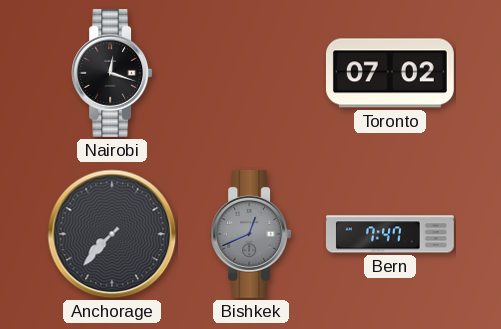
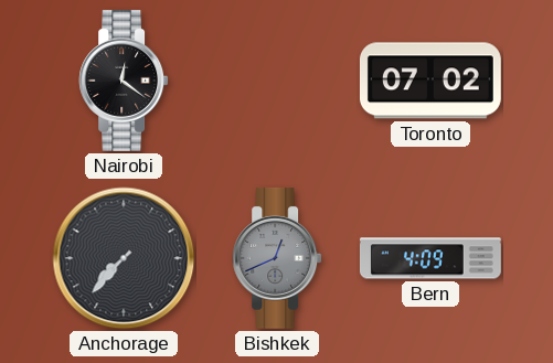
Nairobi: 12:18 -> 12:21 (124, 81)
Bern: 7:47 -> 4:09 (430, 258)
